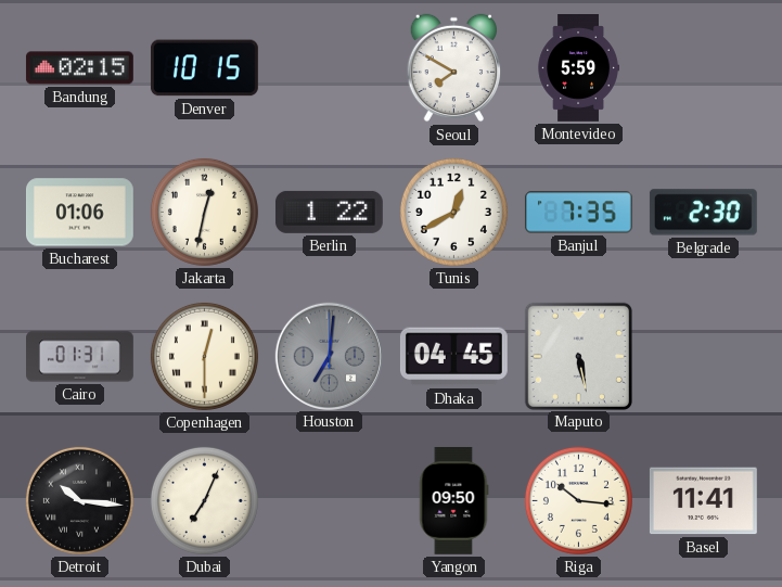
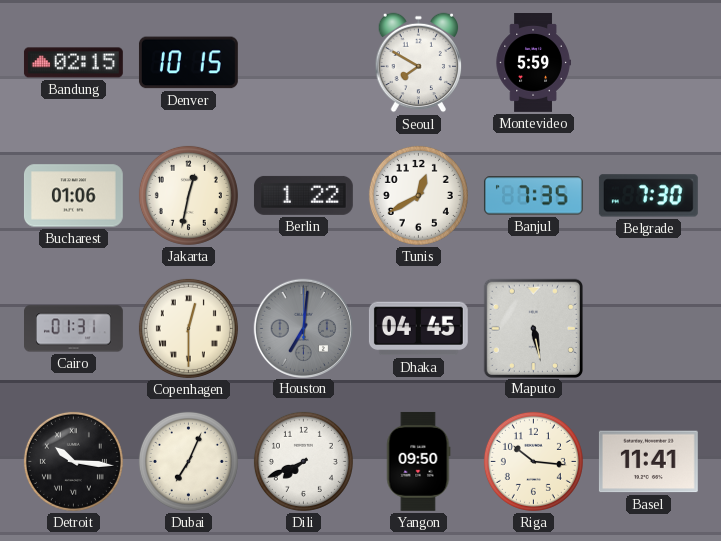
Belgrade: 2:30 -> 7:30 (648, 196)
Dili: none -> 7:41 (303, 461)
